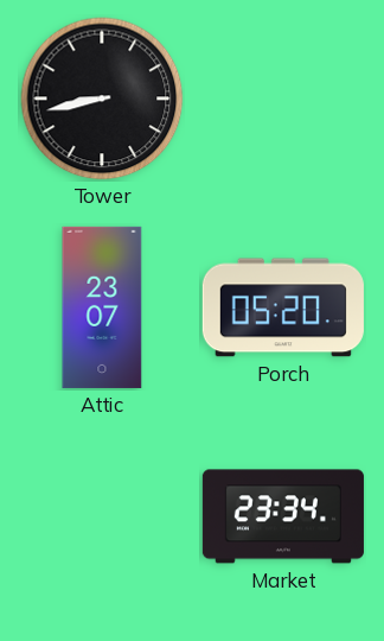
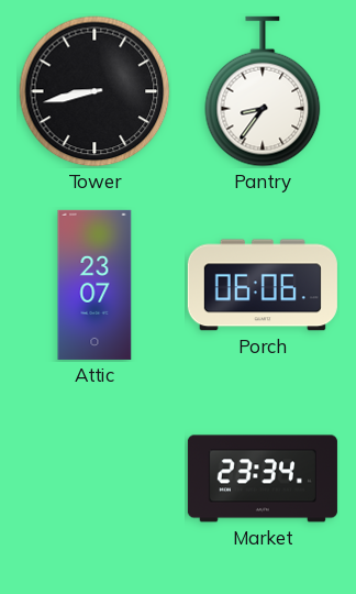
Pantry: none -> 8:36 (263, 91)
Porch: 05:20 -> 06:06 (263, 285)
